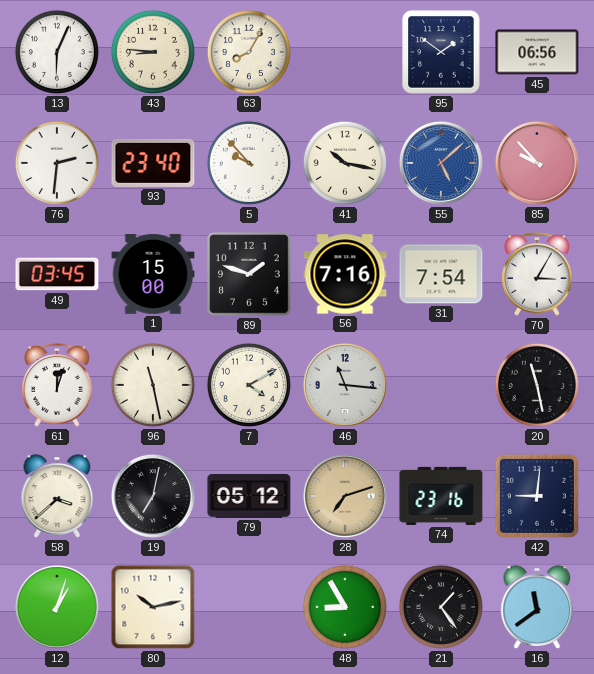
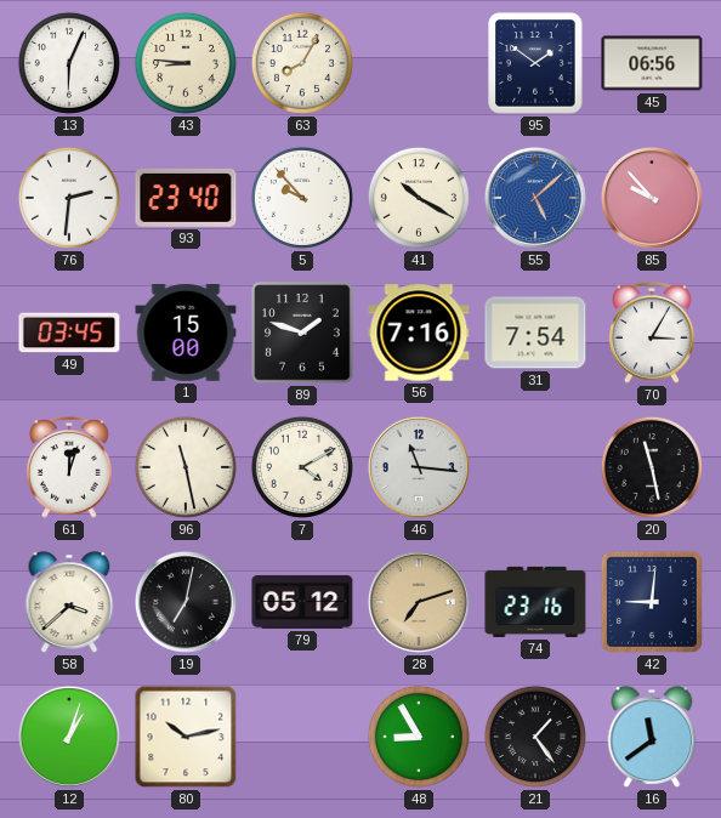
41: 10:17 -> 10:20 (419, 198)
